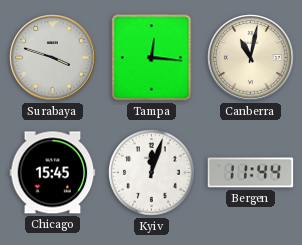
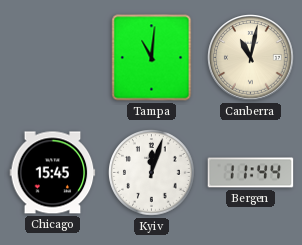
Surabaya: 3:48 -> none (53, 58)
Tampa: 12:16 -> 11:01 (152, 58)
